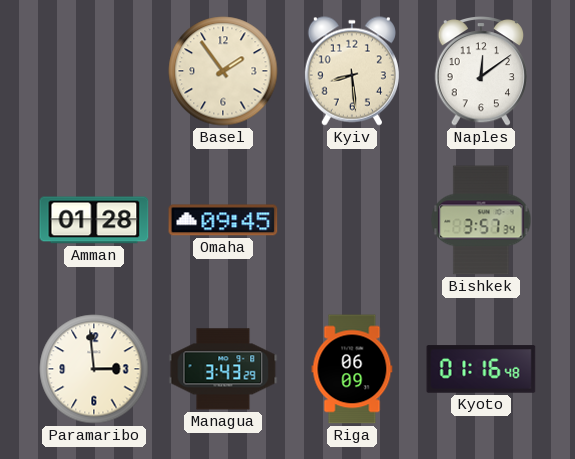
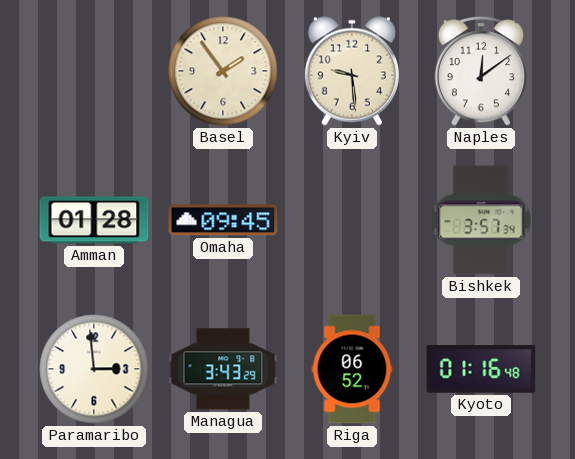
Kyiv: 8:29 -> 9:29 (352, 71)
Riga: 06:09 -> 06:52 (352, 369)
